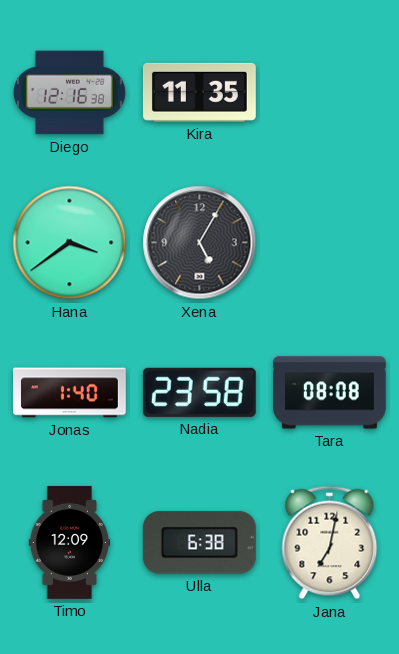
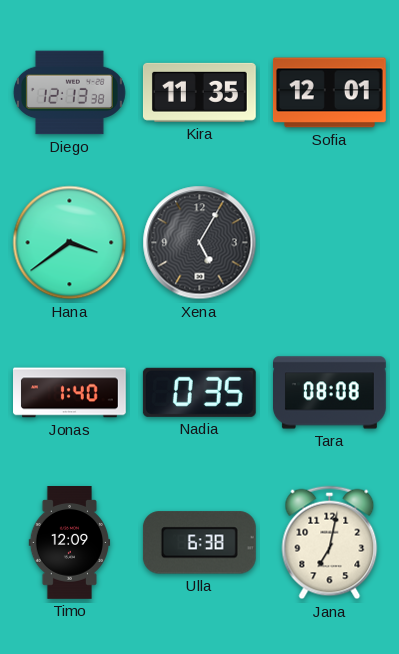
Diego: 12:16 -> 12:13 (69, 93)
Sofia: none -> 12:01 (330, 93)
Nadia: 23:58 -> 0:35 (199, 392)
